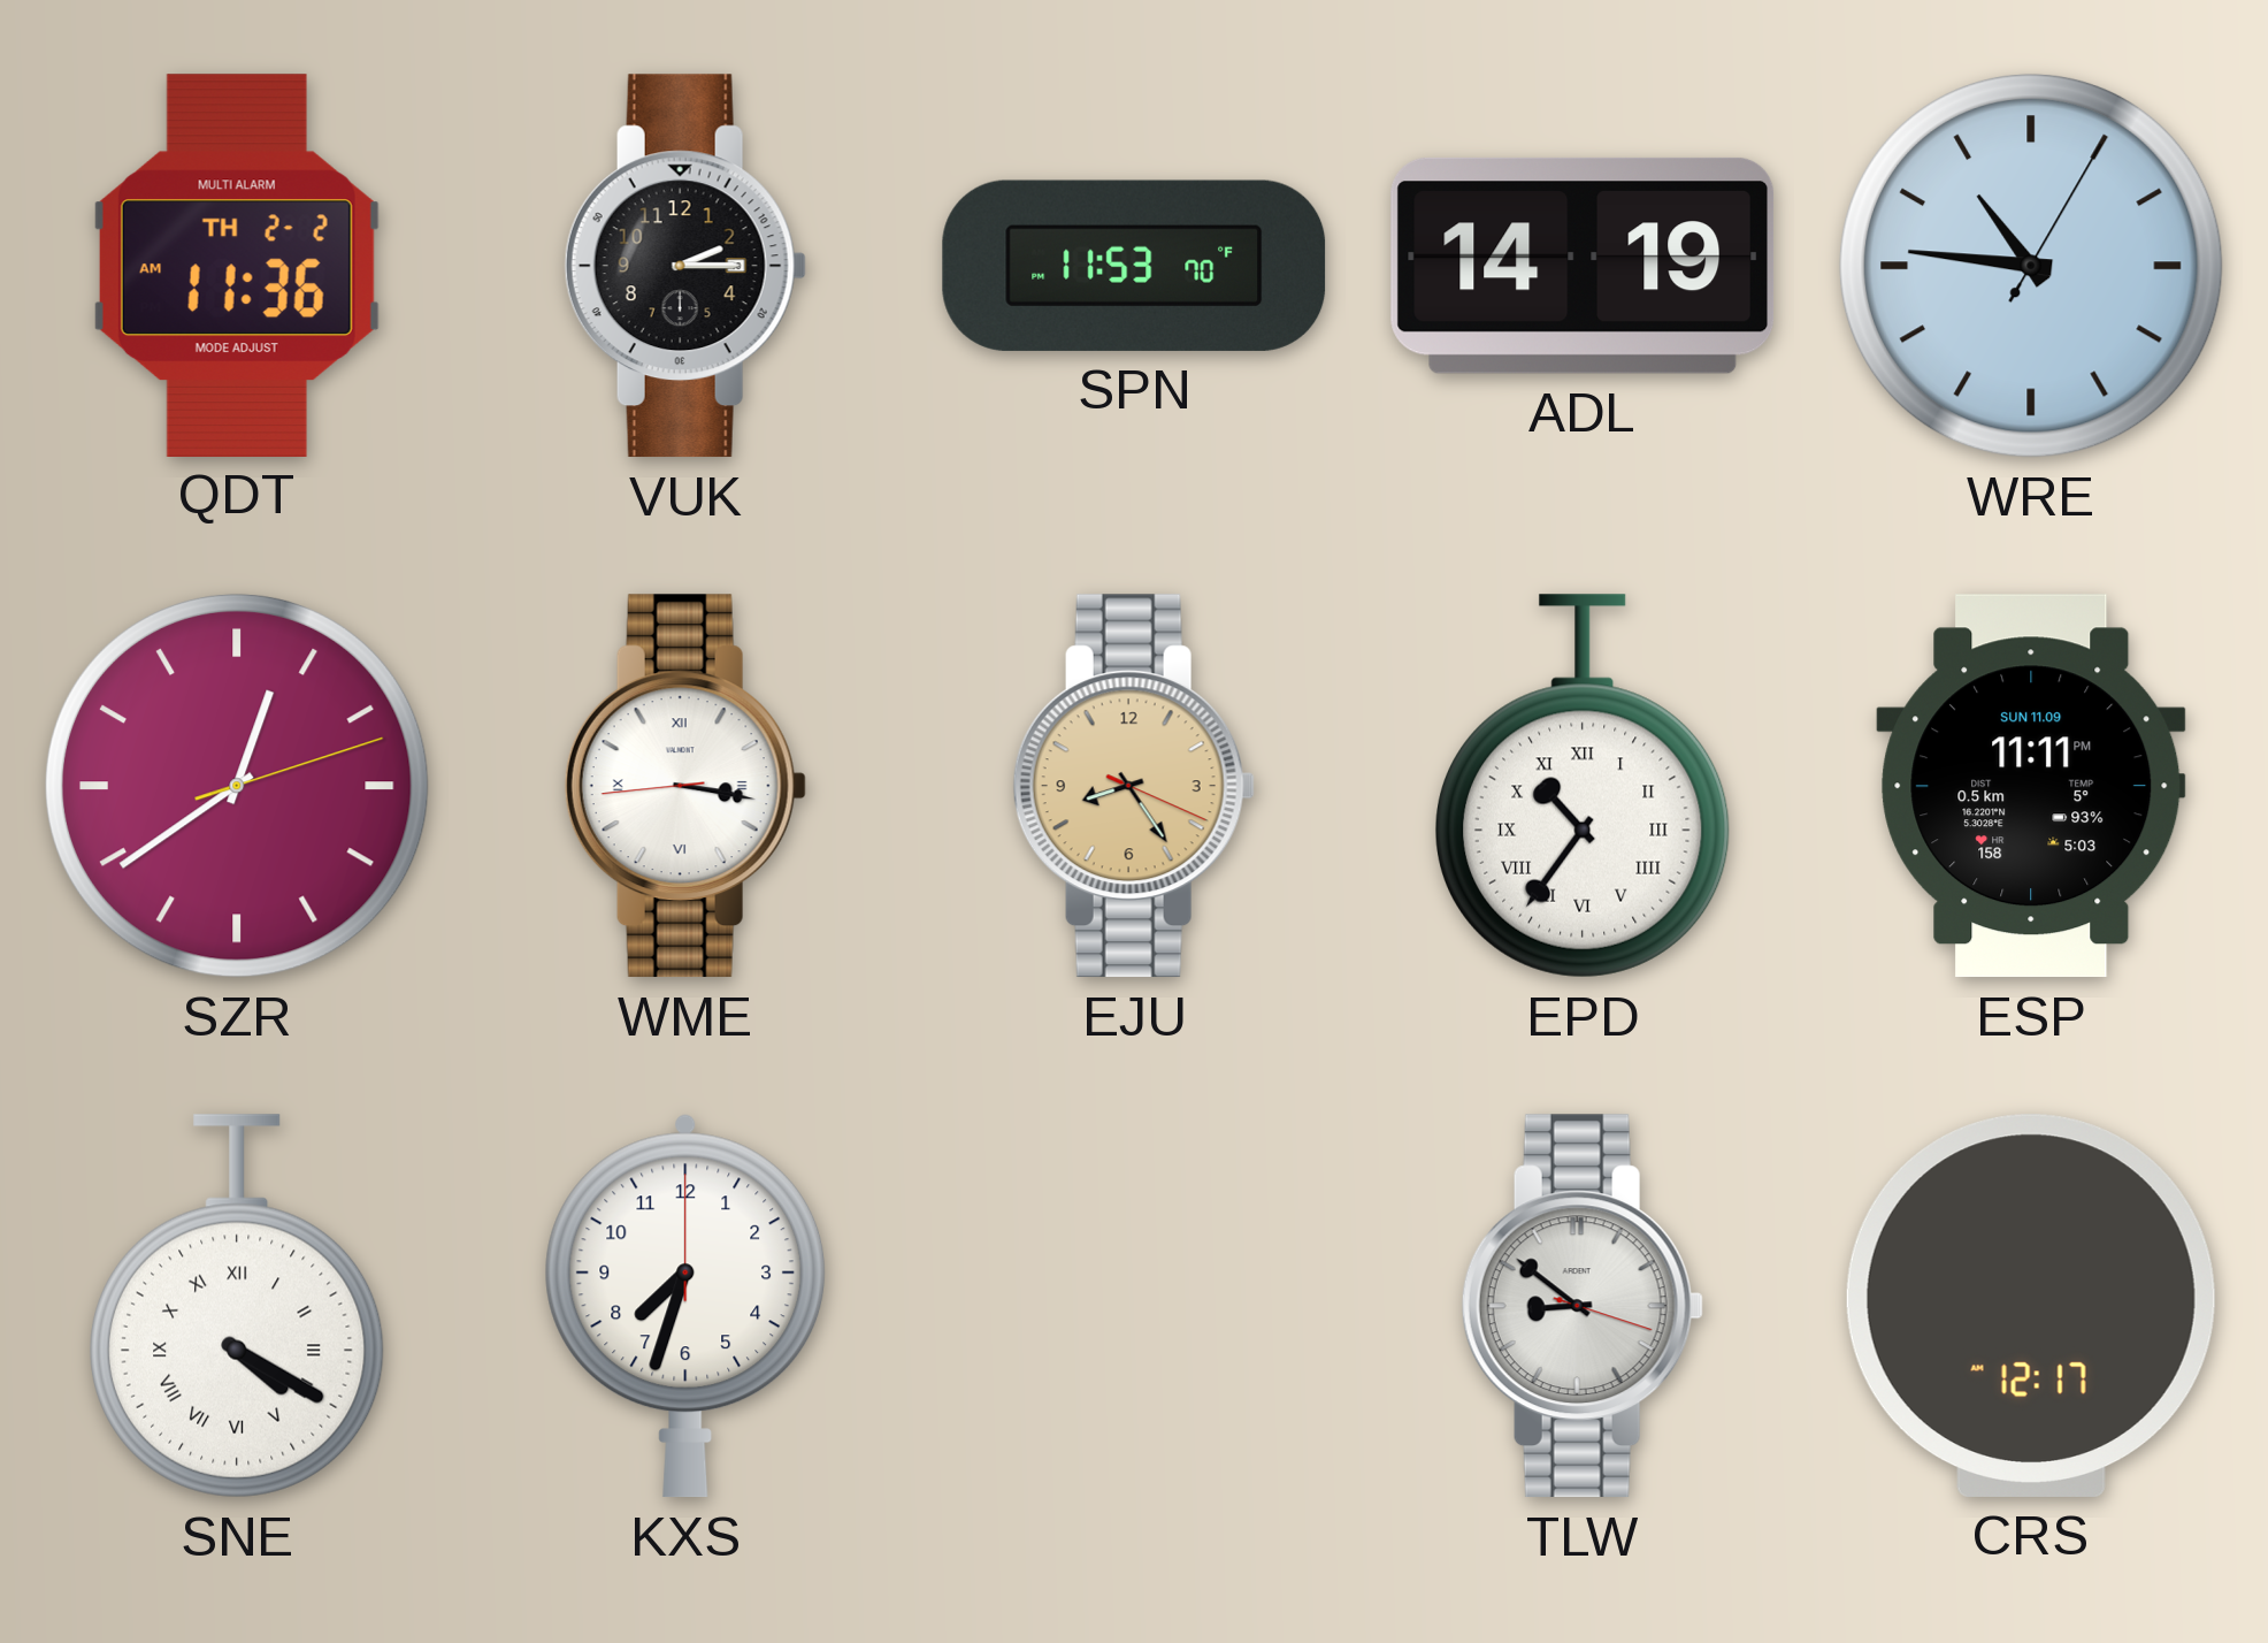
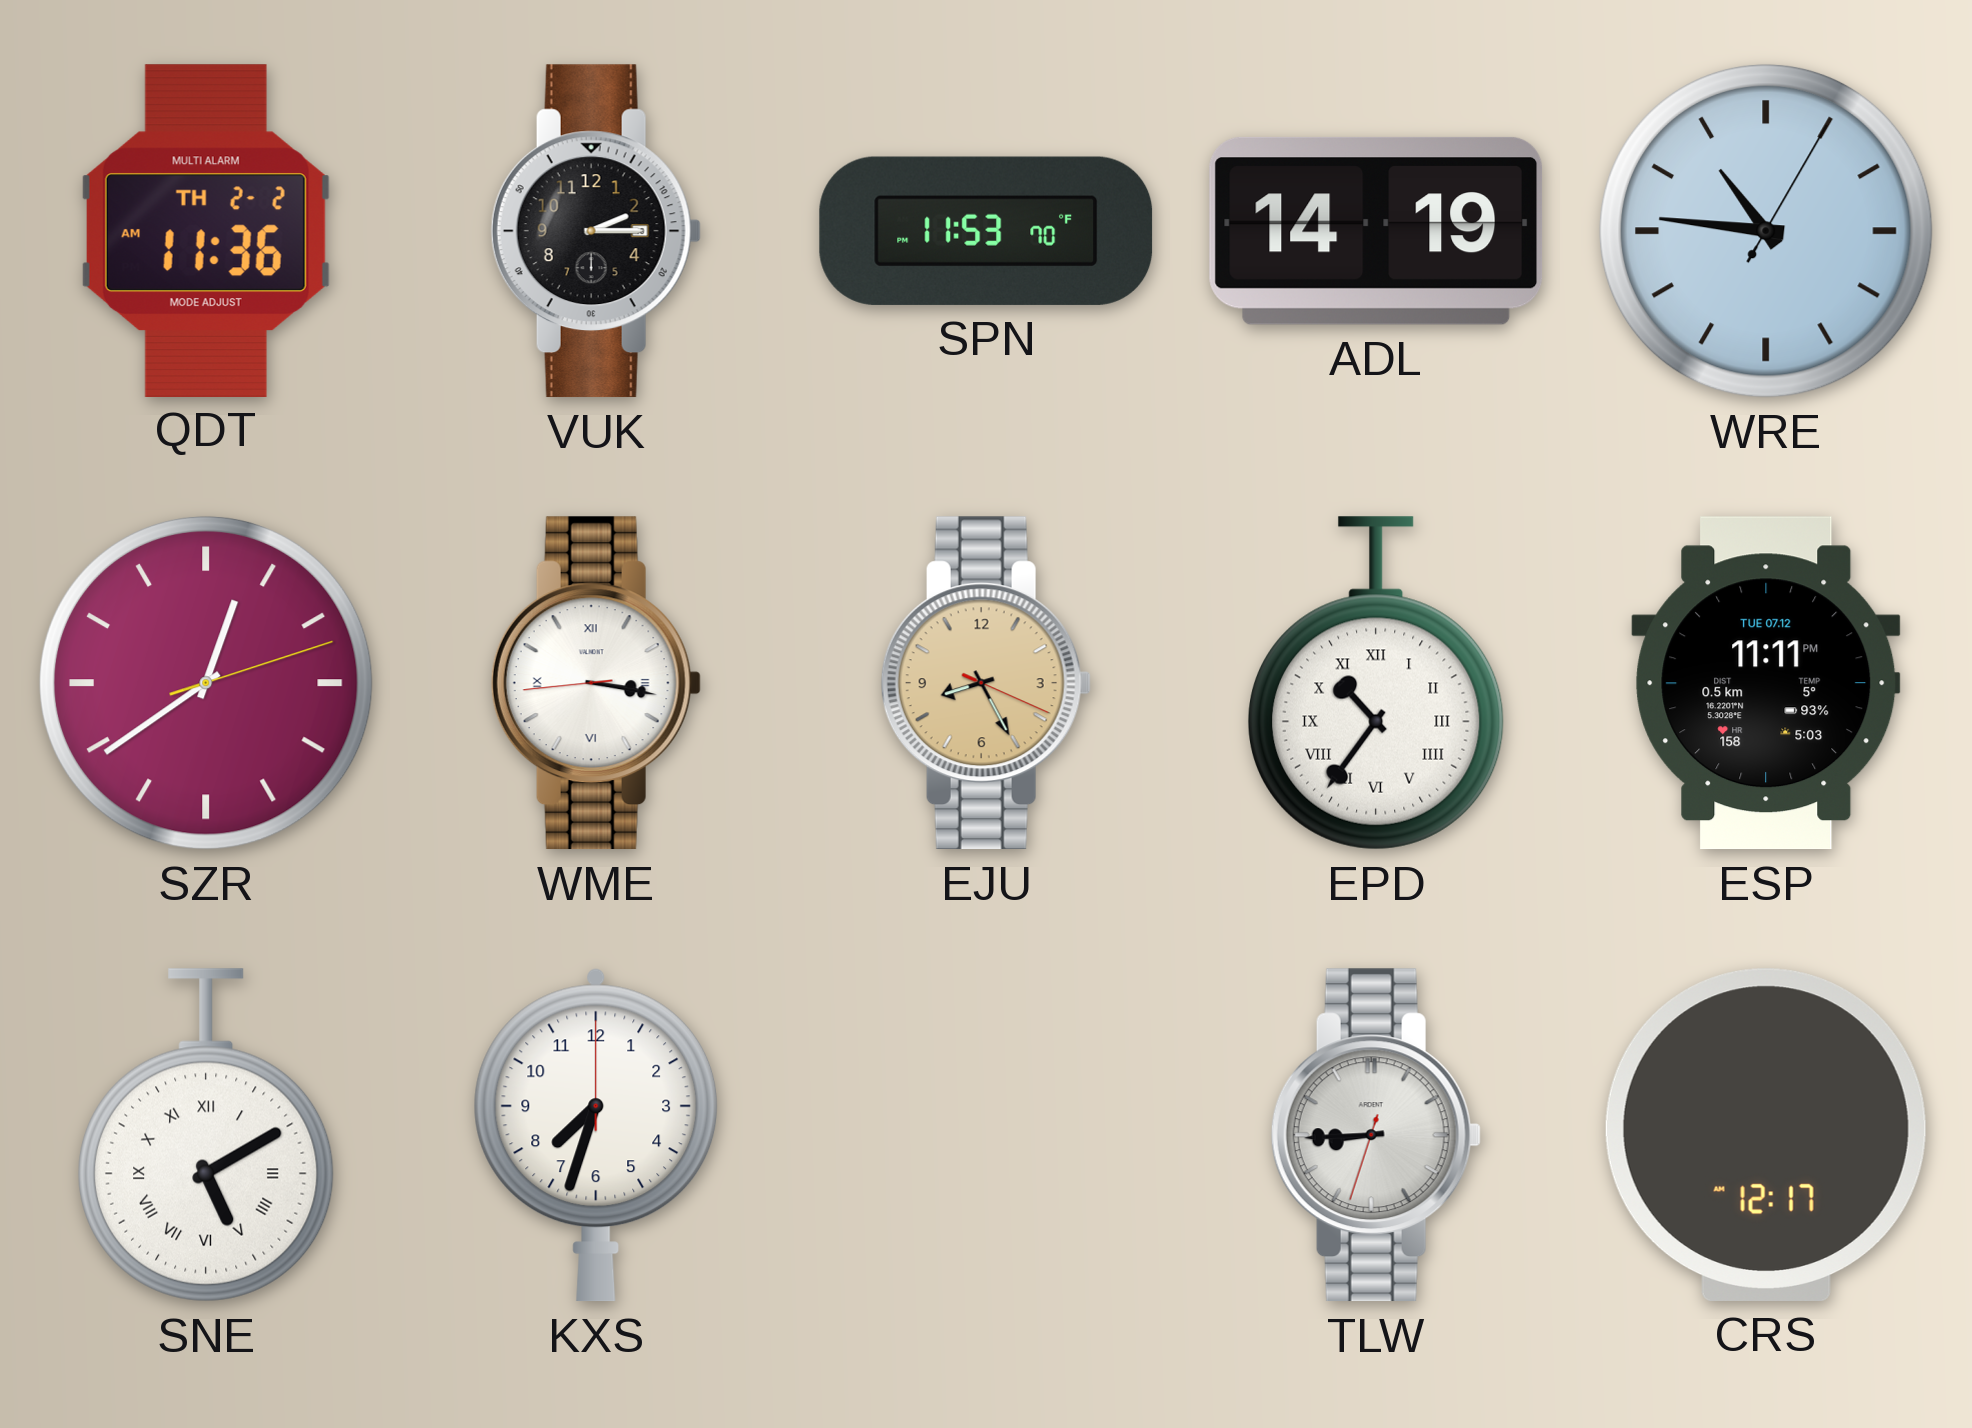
EJU: 8:24 -> 8:25 (986, 683)
ESP date: SUN 11.09 -> TUE 07.12 (1766, 683)
SNE: 4:20 -> 5:10 (207, 1135)
TLW: 8:51 -> 8:44 (1376, 1135)
